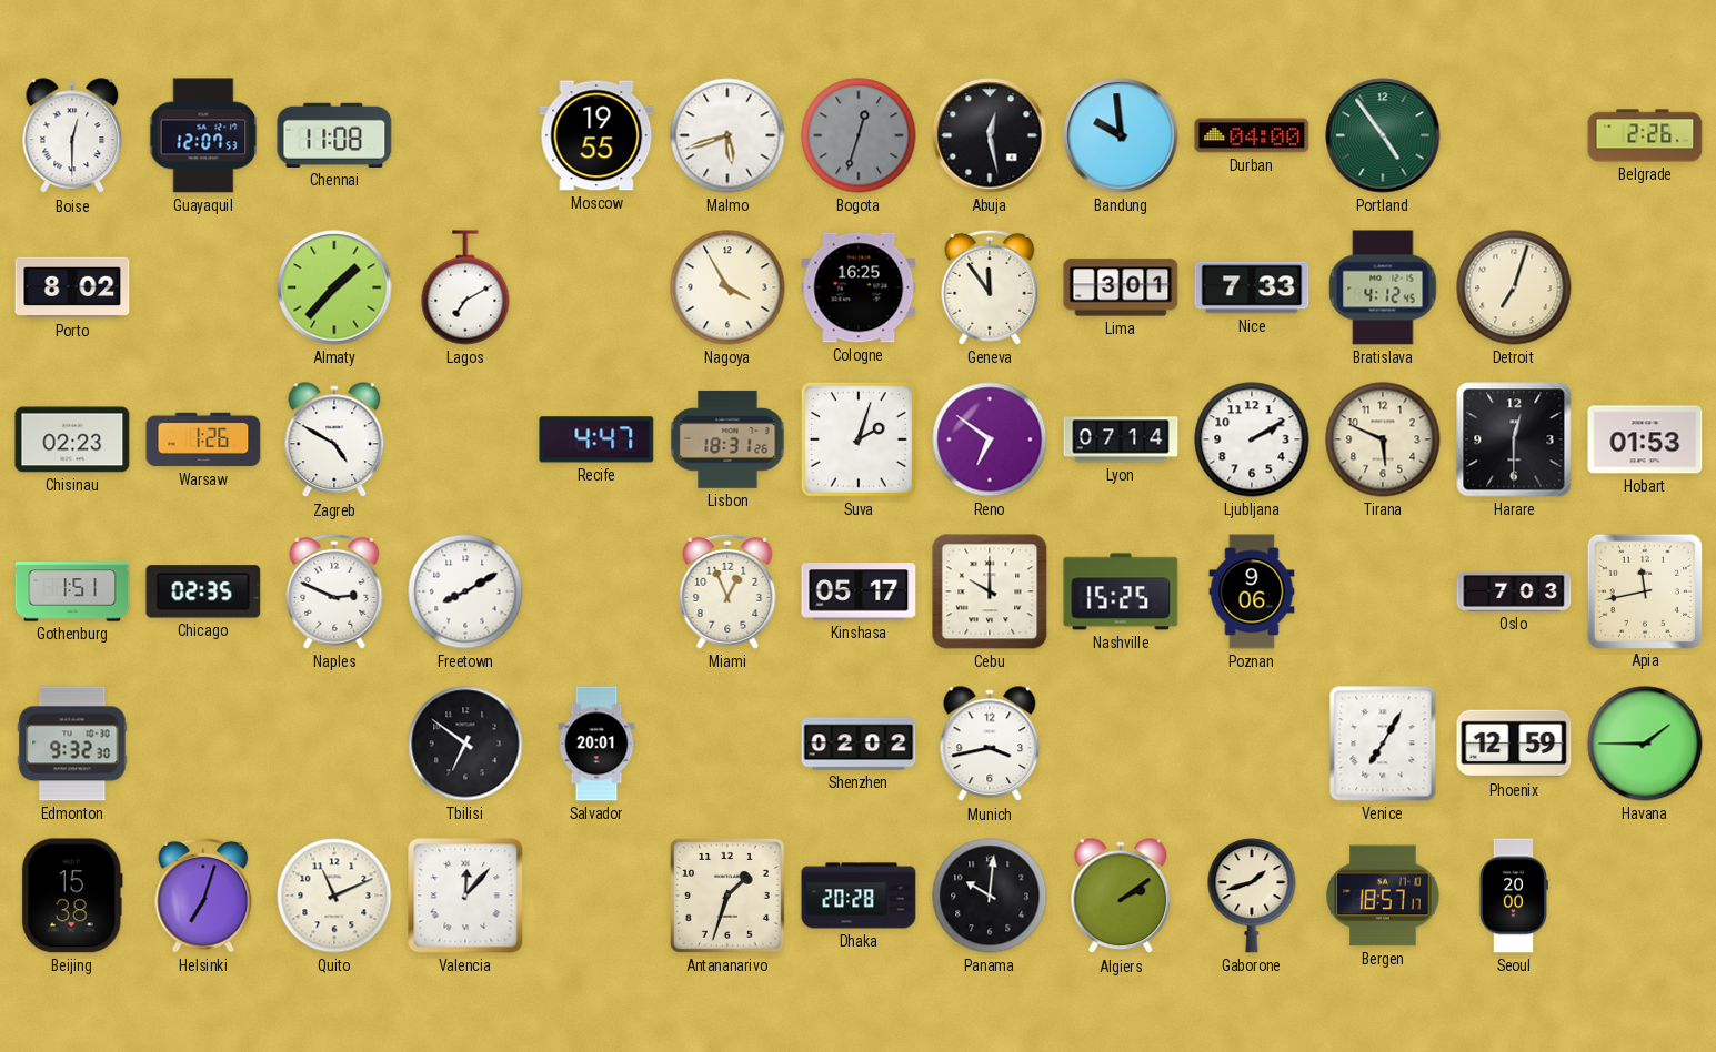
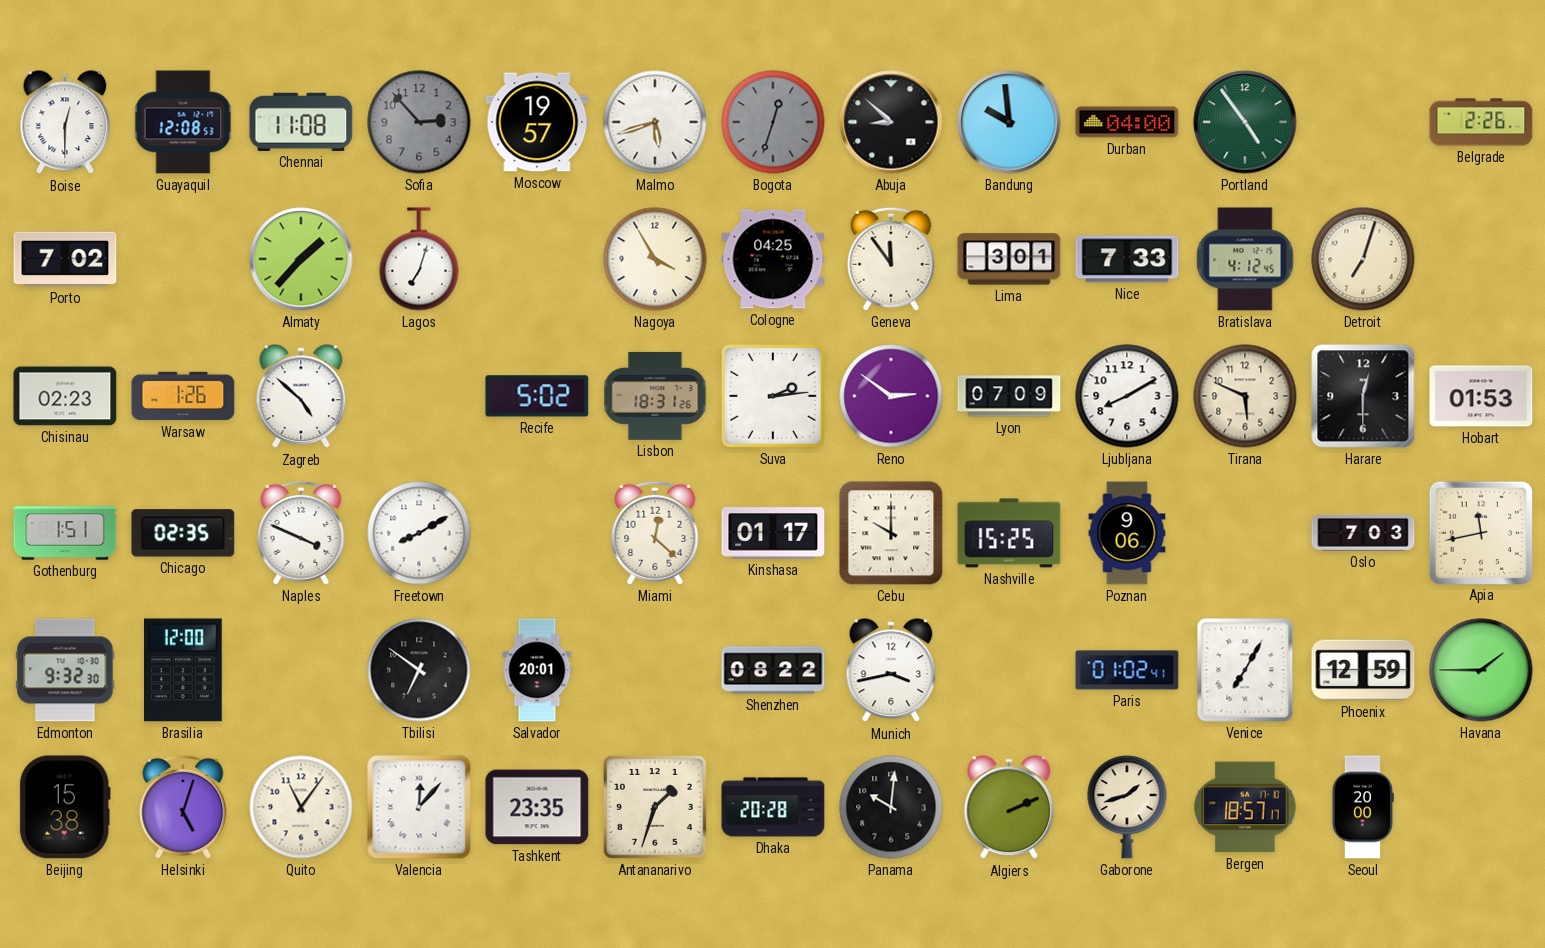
Guayaquil: 12:07 -> 12:08 (183, 122)
Sofia: none -> 2:53 (419, 122)
Moscow: 19:55 -> 19:57 (537, 122)
Abuja: 12:28 -> 8:52 (891, 122)
Porto: 8:02 -> 7:02 (65, 259)
Lagos: 7:10 -> 7:03 (419, 259)
Cologne: 16:25 -> 04:25 (773, 259)
Zagreb: 4:50 -> 4:52 (301, 397)
Recife: 4:47 -> 5:02 (537, 396)
Suva: 2:03 -> 2:14 (773, 396)
Reno: 6:51 -> 2:51 (891, 396)
Lyon: 07:14 -> 07:09 (1009, 396)
Ljubljana: 2:10 -> 8:10 (1127, 396)
Naples: 2:49 -> 3:49 (301, 533)
Miami: 12:56 -> 12:22 (655, 533)
Kinshasa: 05:17 -> 01:17 (773, 533)
Brasilia: none -> 12:00 (184, 670)
Shenzhen: 02:02 -> 08:22 (773, 670)
Paris: none -> 01:02 (1127, 670)
Helsinki: 7:03 -> 5:03 (183, 807)
Quito: 11:11 -> 11:06 (301, 807)
Tashkent: none -> 23:35 (537, 807)
Algiers: 2:09 -> 2:11 (1009, 808)
